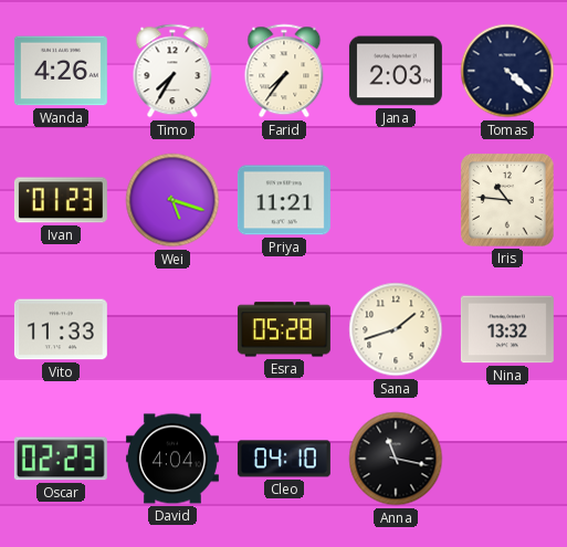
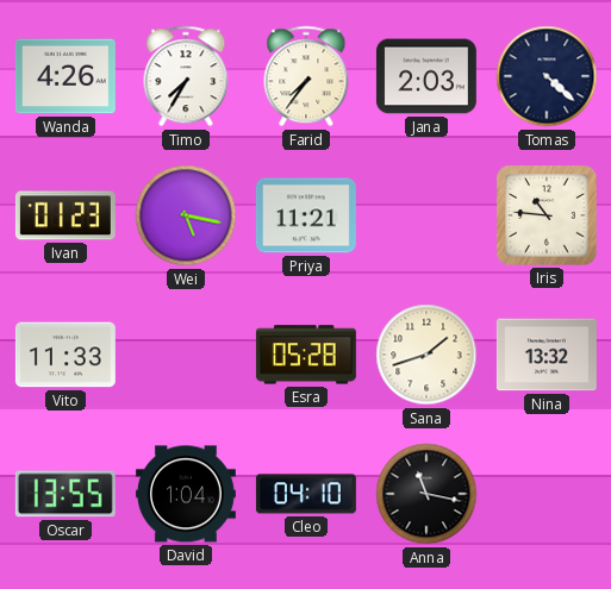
Wei: 5:18 -> 5:17 (186, 215)
Oscar: 02:23 -> 13:55 (66, 494)
David: 4:04 -> 1:04 (186, 494)
